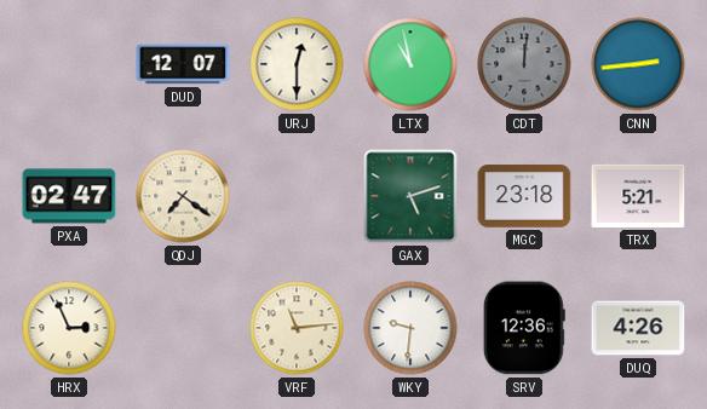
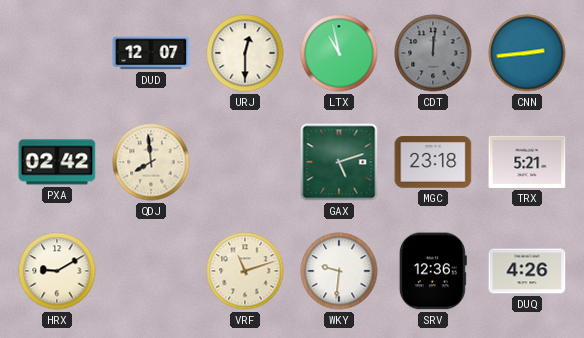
PXA: 02:47 -> 02:42 (57, 162)
QDJ: 7:21 -> 7:59 (151, 162)
HRX: 2:56 -> 9:10 (57, 271)
VRF: 11:14 -> 11:12 (245, 271)
